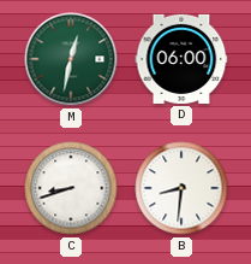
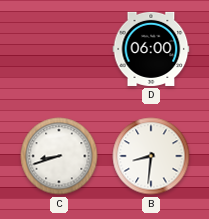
M: 12:32 -> none (71, 59)
